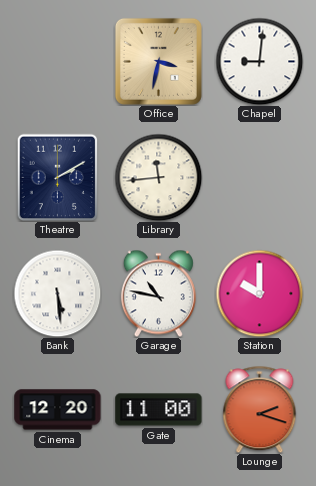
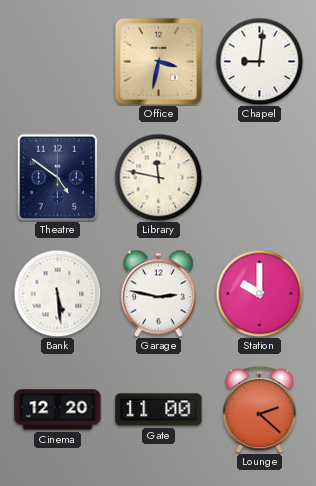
Theatre: 2:10 -> 4:51 (58, 177)
Library: 11:44 -> 11:47 (158, 177)
Garage: 10:47 -> 2:47 (158, 293)
Lounge: 2:18 -> 2:22 (260, 409)
